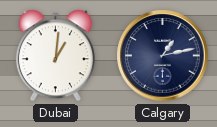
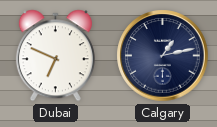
Dubai: 1:01 -> 6:49 (55, 56)
